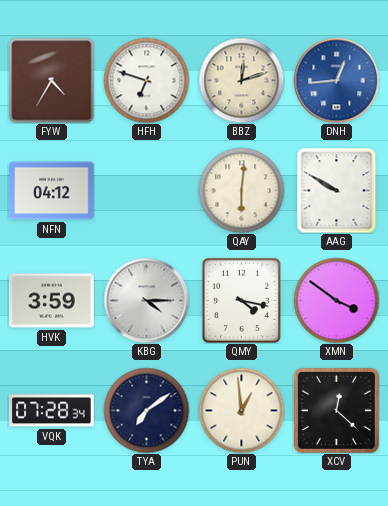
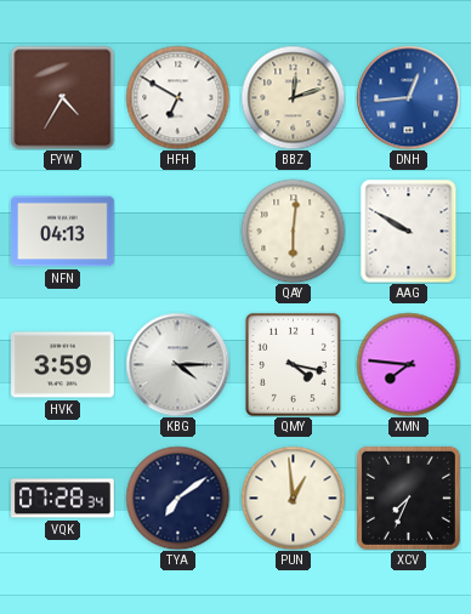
HFH: 6:48 -> 6:50 (177, 97)
NFN: 04:12 -> 04:13 (63, 232)
XMN: 3:51 -> 7:46 (408, 364)
XCV: 12:22 -> 7:34 (408, 498)
